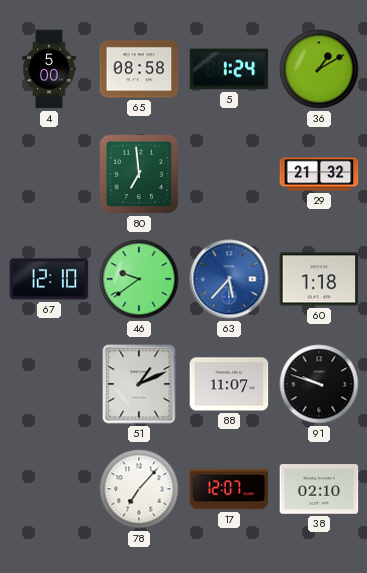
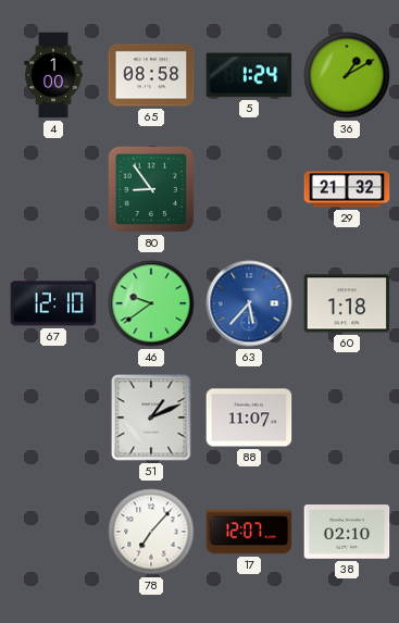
4: 5:00 -> 1:00 (53, 75)
80: 6:59 -> 8:54 (151, 189)
91: 9:48 -> none (319, 384)
